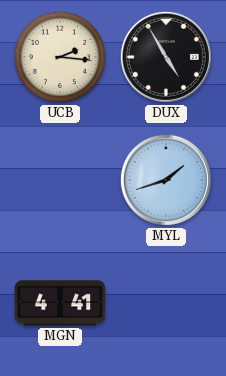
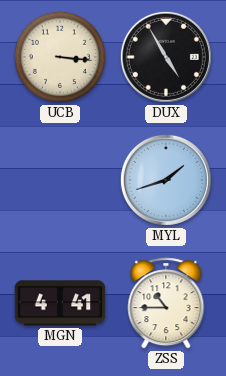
UCB: 2:16 -> 3:16 (60, 57)
ZSS: none -> 10:45 (166, 303)
